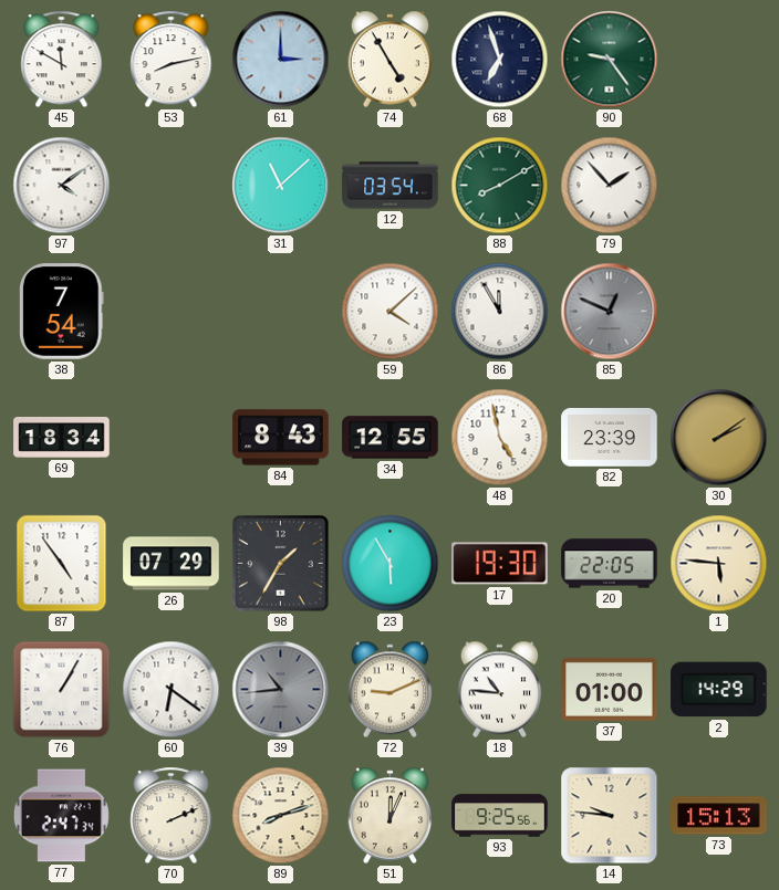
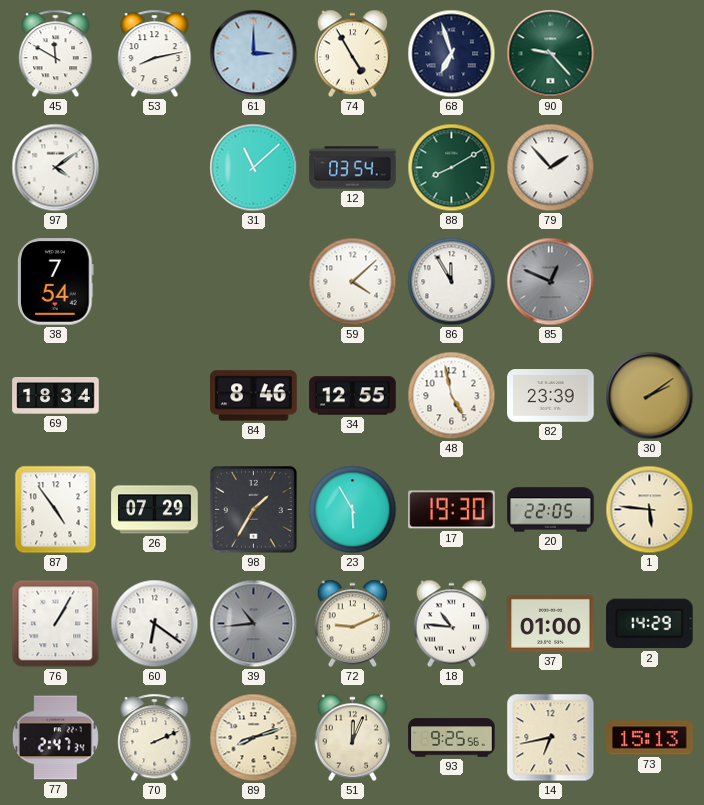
90: 9:24 -> 9:23 (551, 54)
84: 8:43 -> 8:46 (254, 396)
14: 9:46 -> 6:43 (551, 738)
